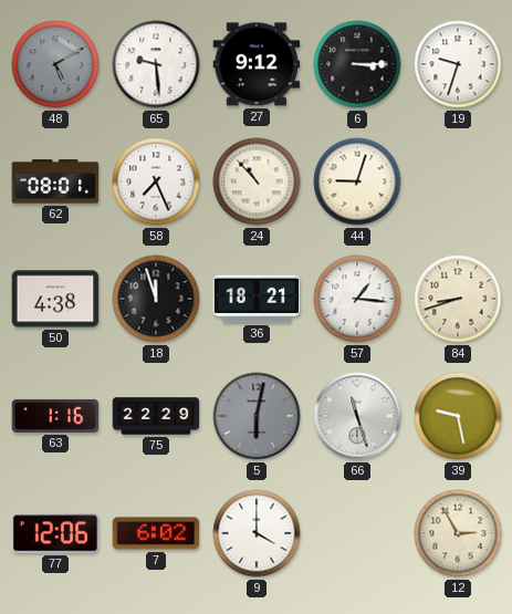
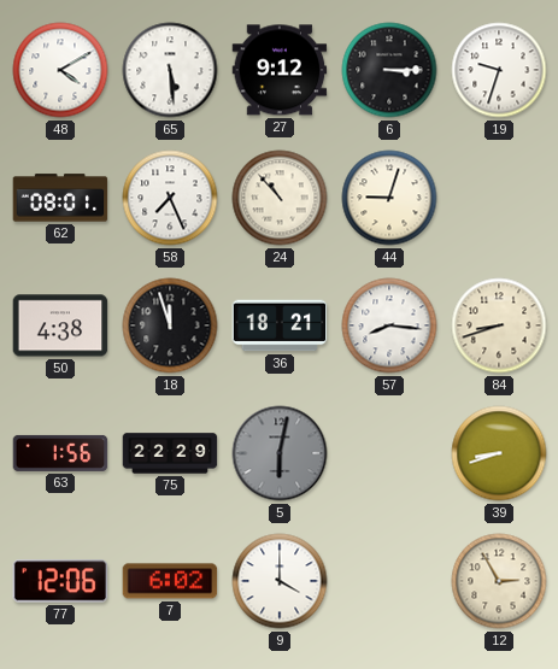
48: 5:10 -> 4:10 (60, 70)
48 dial: grey -> white (60, 70)
65: 9:29 -> 5:29 (170, 70)
57: 1:16 -> 8:16 (389, 325)
63: 1:16 -> 1:56 (60, 453)
66: 11:27 -> none (357, 416)
39: 9:28 -> 8:42 (499, 453)
